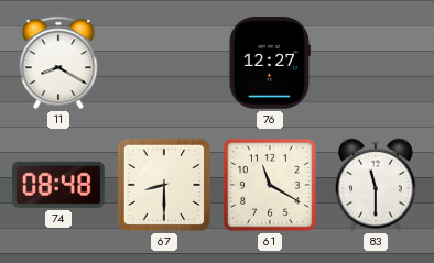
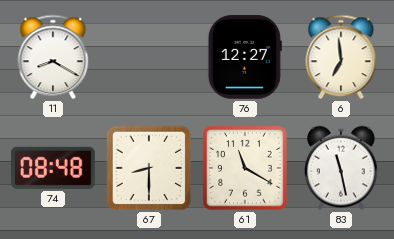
6: none -> 6:59 (341, 57)
83: 11:30 -> 11:28 (341, 168)
